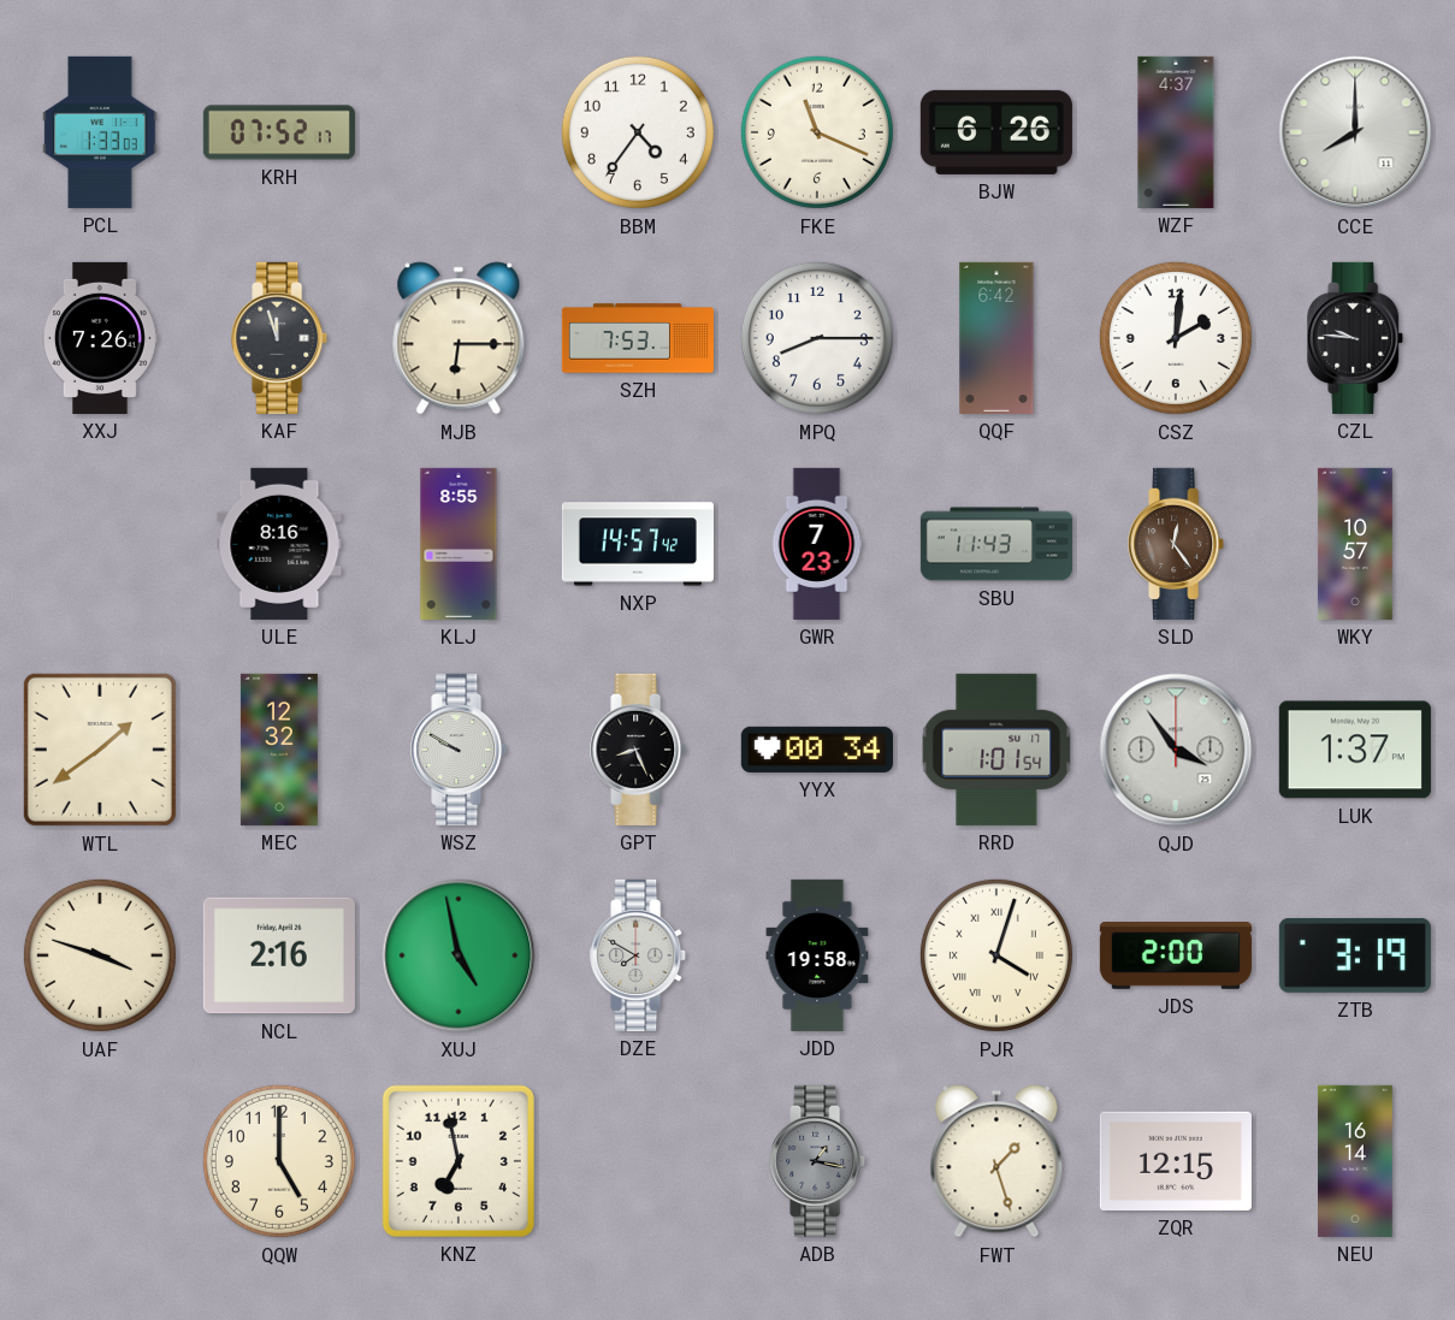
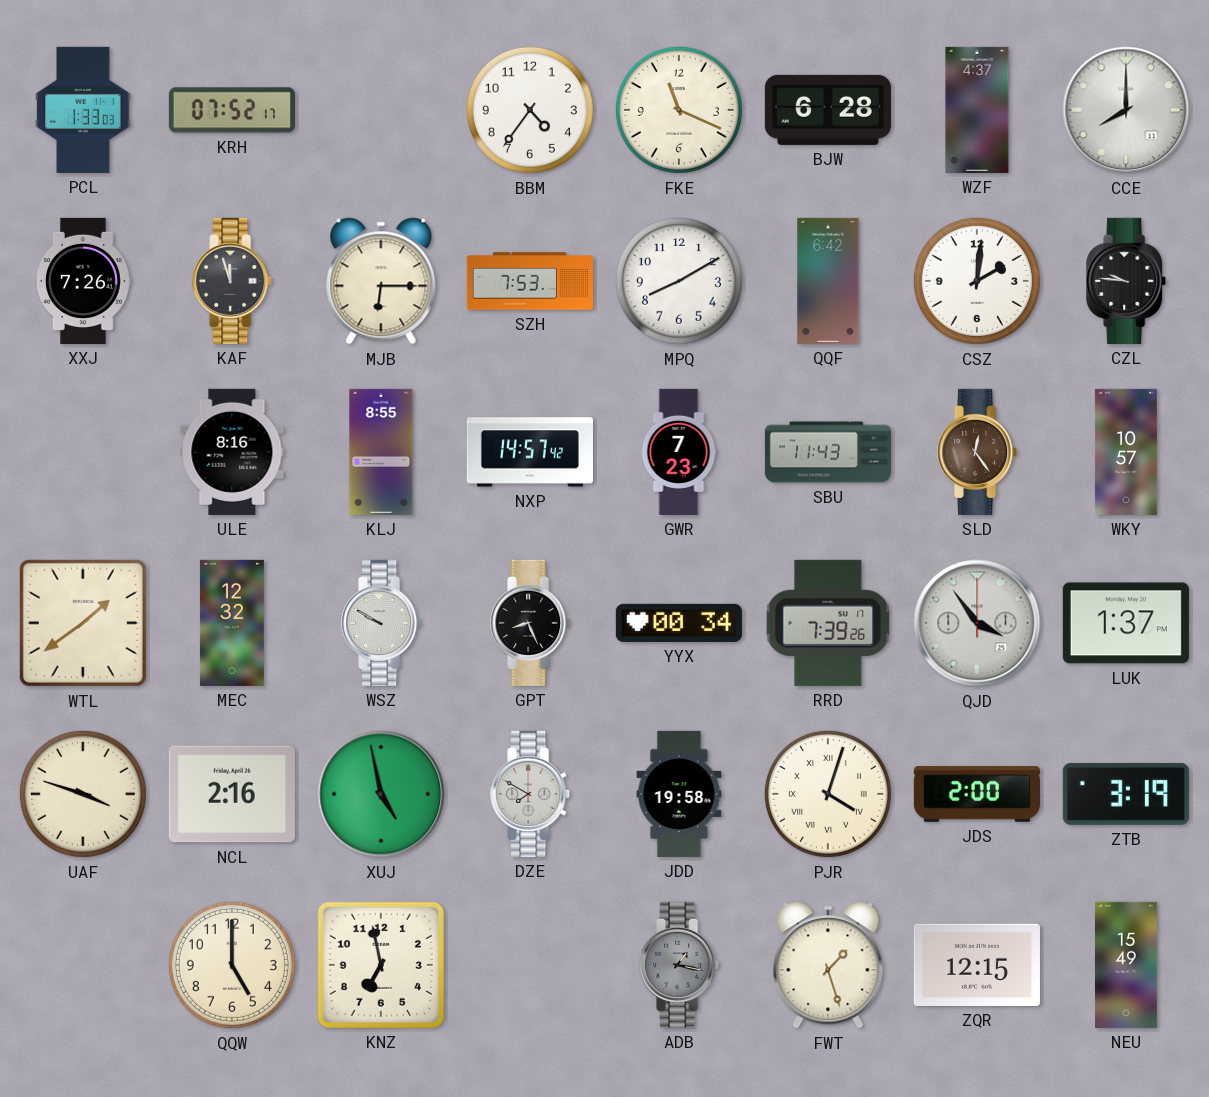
BJW: 6:26 -> 6:28 (828, 110)
MPQ: 8:15 -> 8:10 (679, 281)
RRD: 1:01 -> 7:39 (828, 623)
NEU: 16:14 -> 15:49 (1127, 965)
